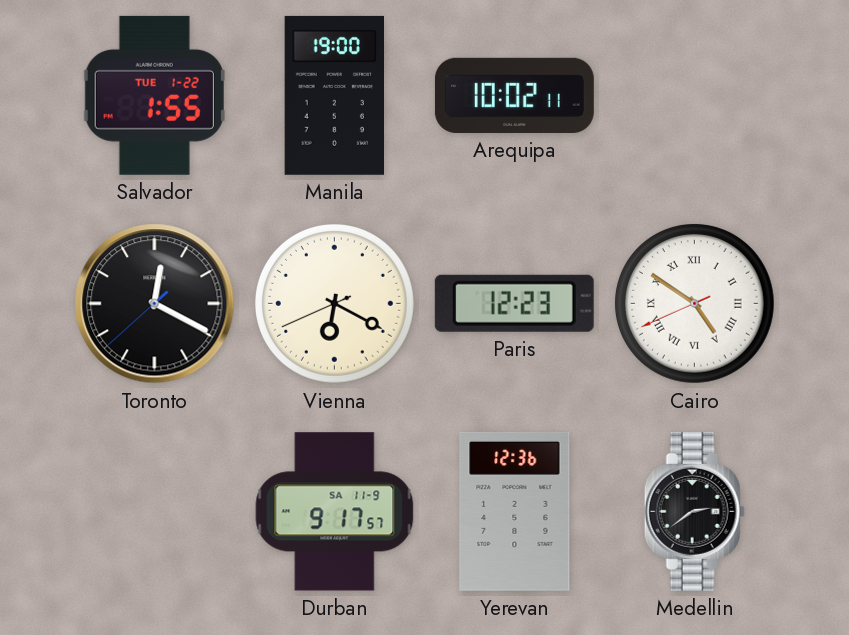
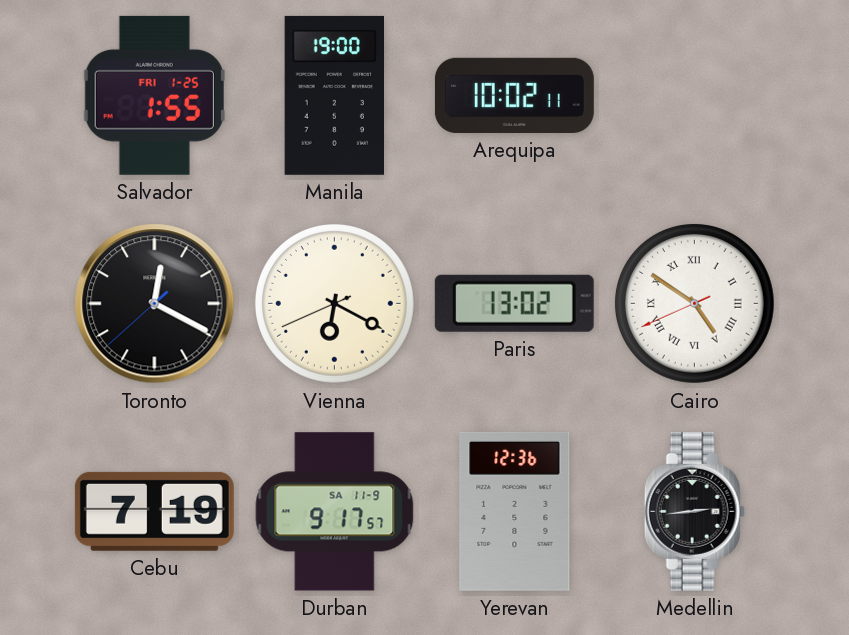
Salvador date: TUE 1-22 -> FRI 1-25 (154, 95)
Paris: 12:23 -> 13:02 (514, 303)
Cebu: none -> 7:19 (154, 511)
Medellin: 2:39 -> 2:44 (694, 511)
